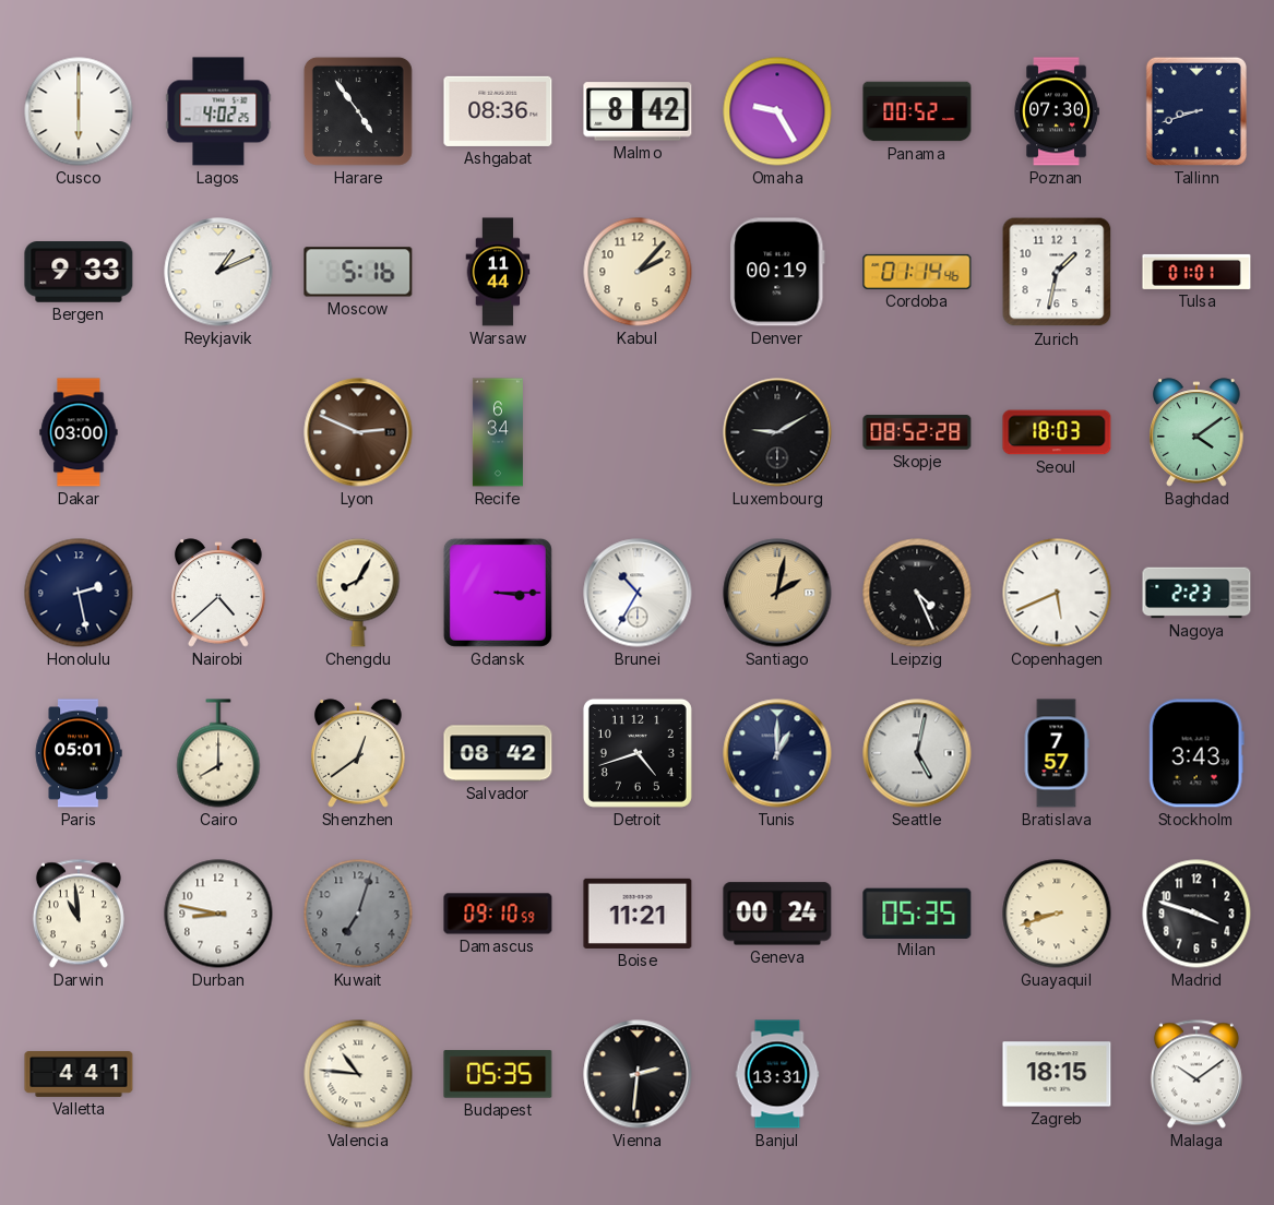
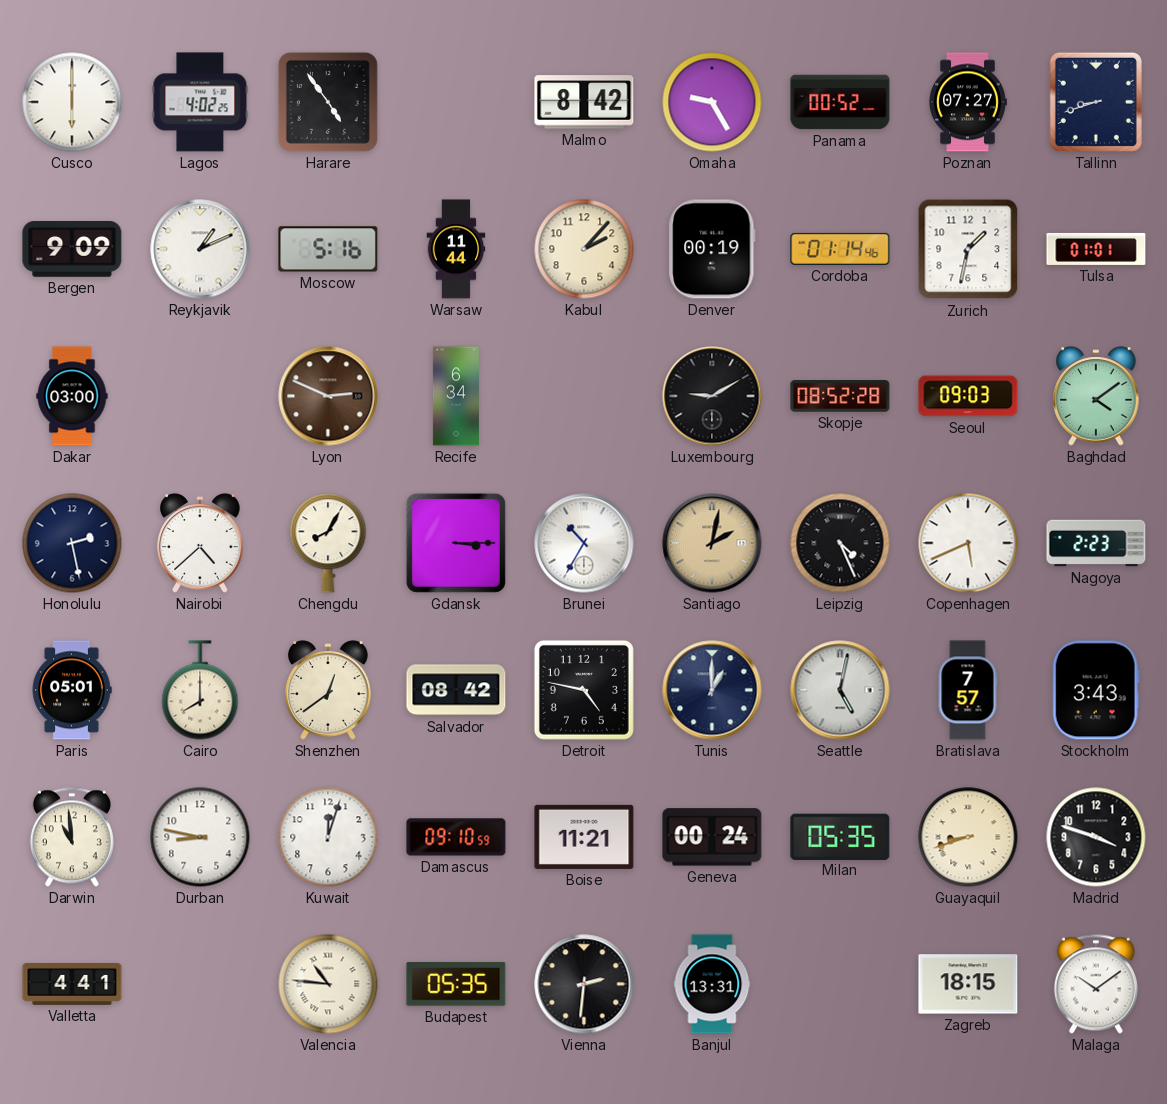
Ashgabat: 08:36 -> none (498, 111)
Poznan: 07:30 -> 07:27 (968, 102)
Bergen: 9:33 -> 9:09 (72, 250)
Seoul: 18:03 -> 09:03 (968, 396)
Detroit: 4:42 -> 4:47 (584, 690)
Kuwait: 7:03 -> 12:03 (328, 837)
Kuwait dial: grey -> white (328, 837)
